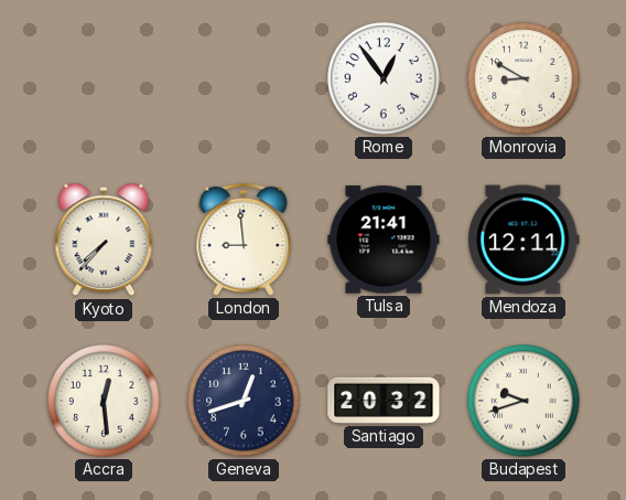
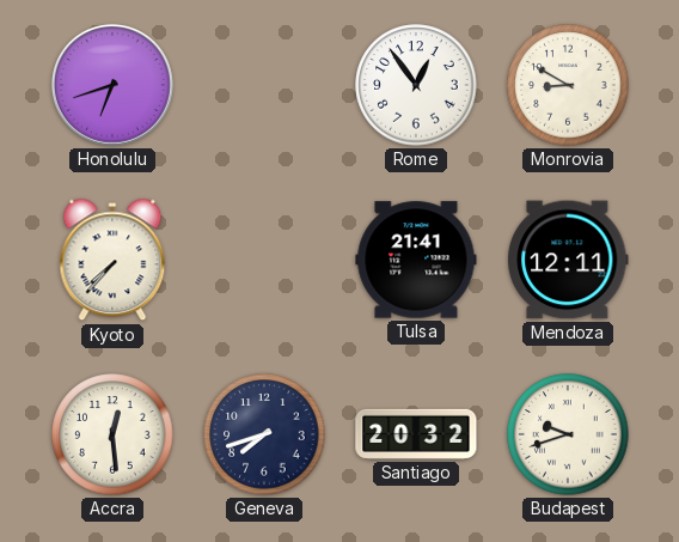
Honolulu: none -> 6:42 (112, 85)
London: 8:59 -> none (244, 240)
Geneva: 12:42 -> 7:42 (264, 434)
